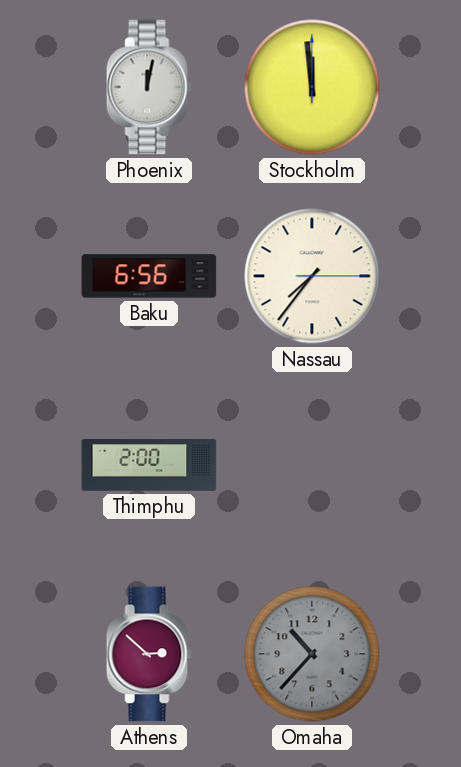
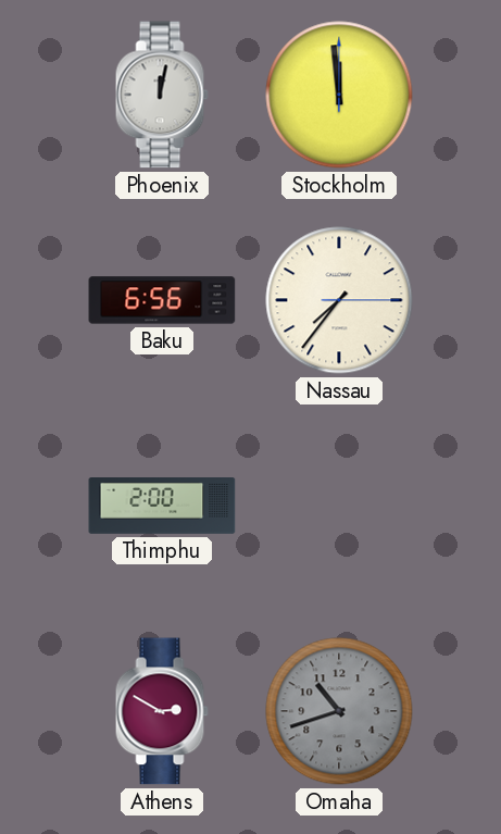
Athens: 2:52 -> 2:50 (162, 711)
Omaha: 10:37 -> 10:42 (339, 711)
